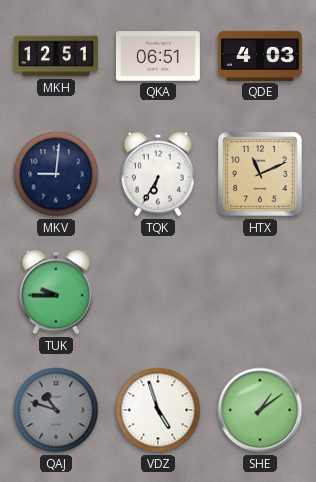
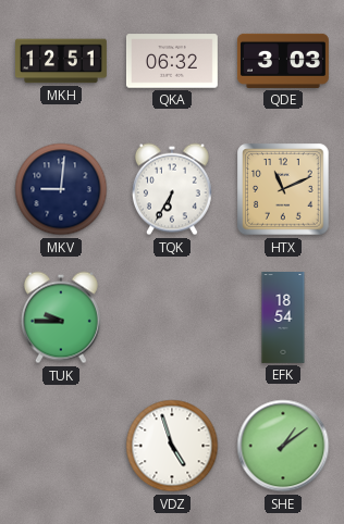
QKA: 06:51 -> 06:32 (172, 61)
QDE: 4:03 -> 3:03 (283, 61)
EFK: none -> 18:54 (283, 319)
QAJ: 10:48 -> none (56, 410)
